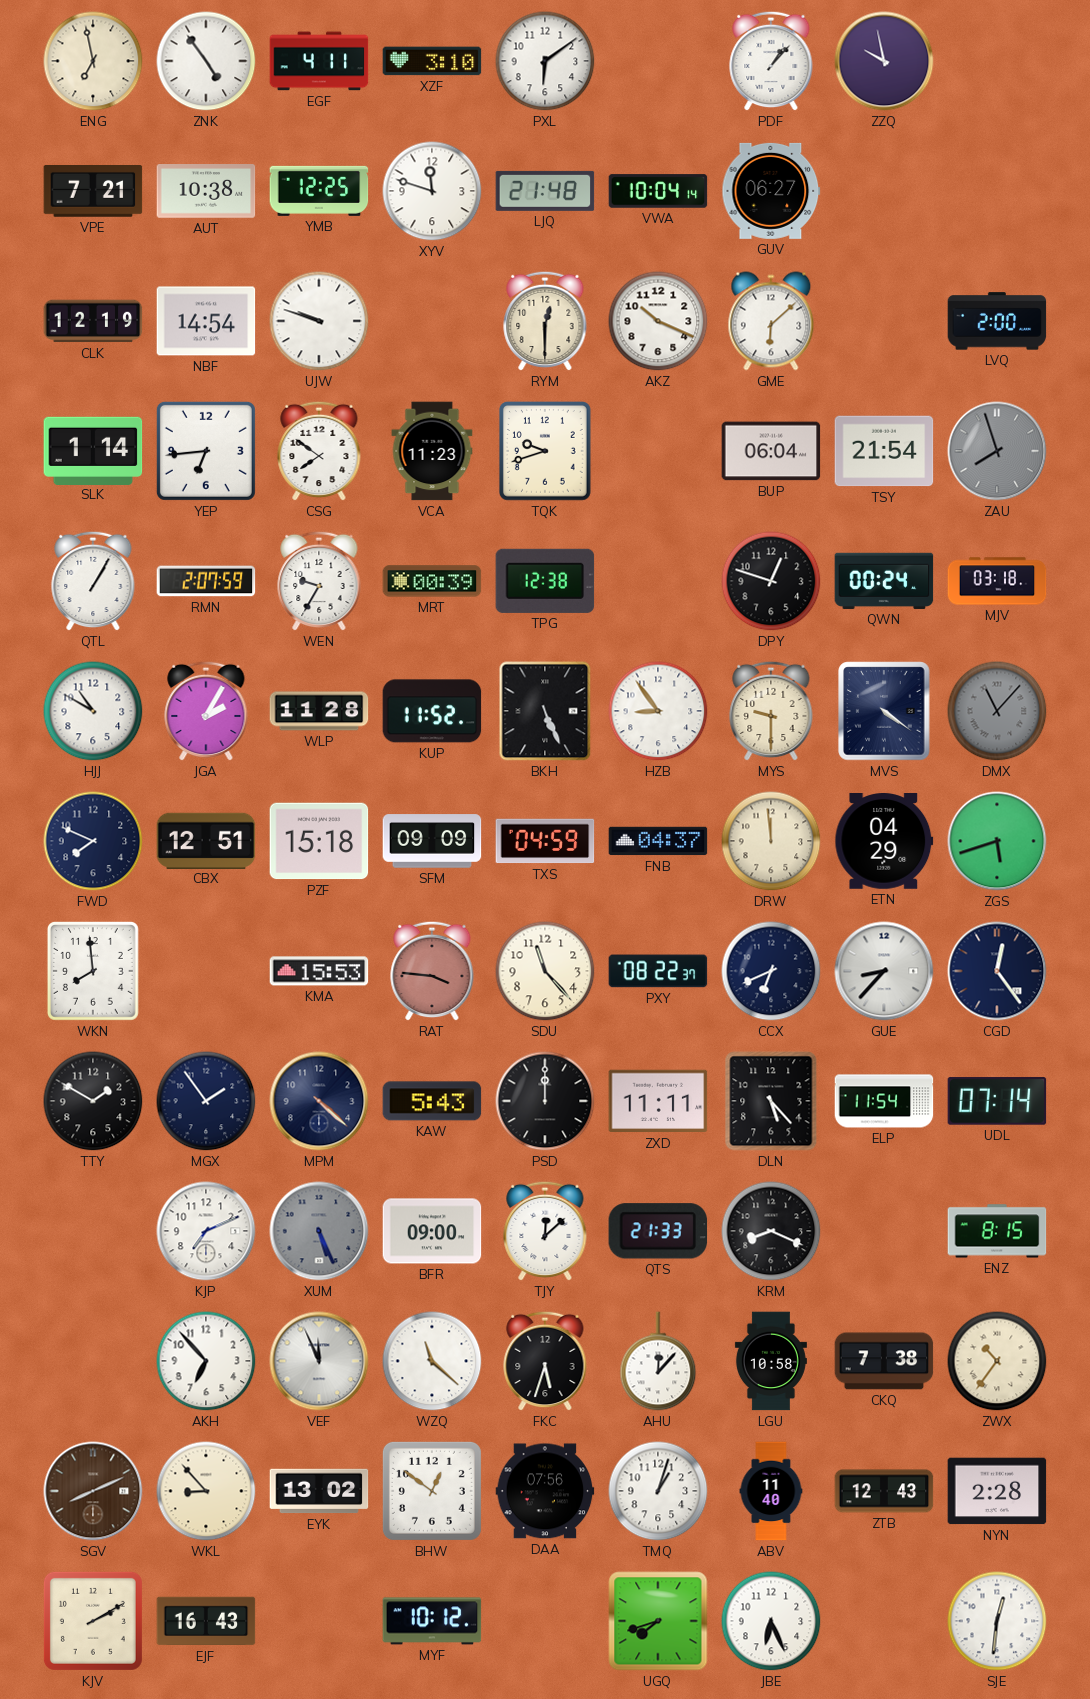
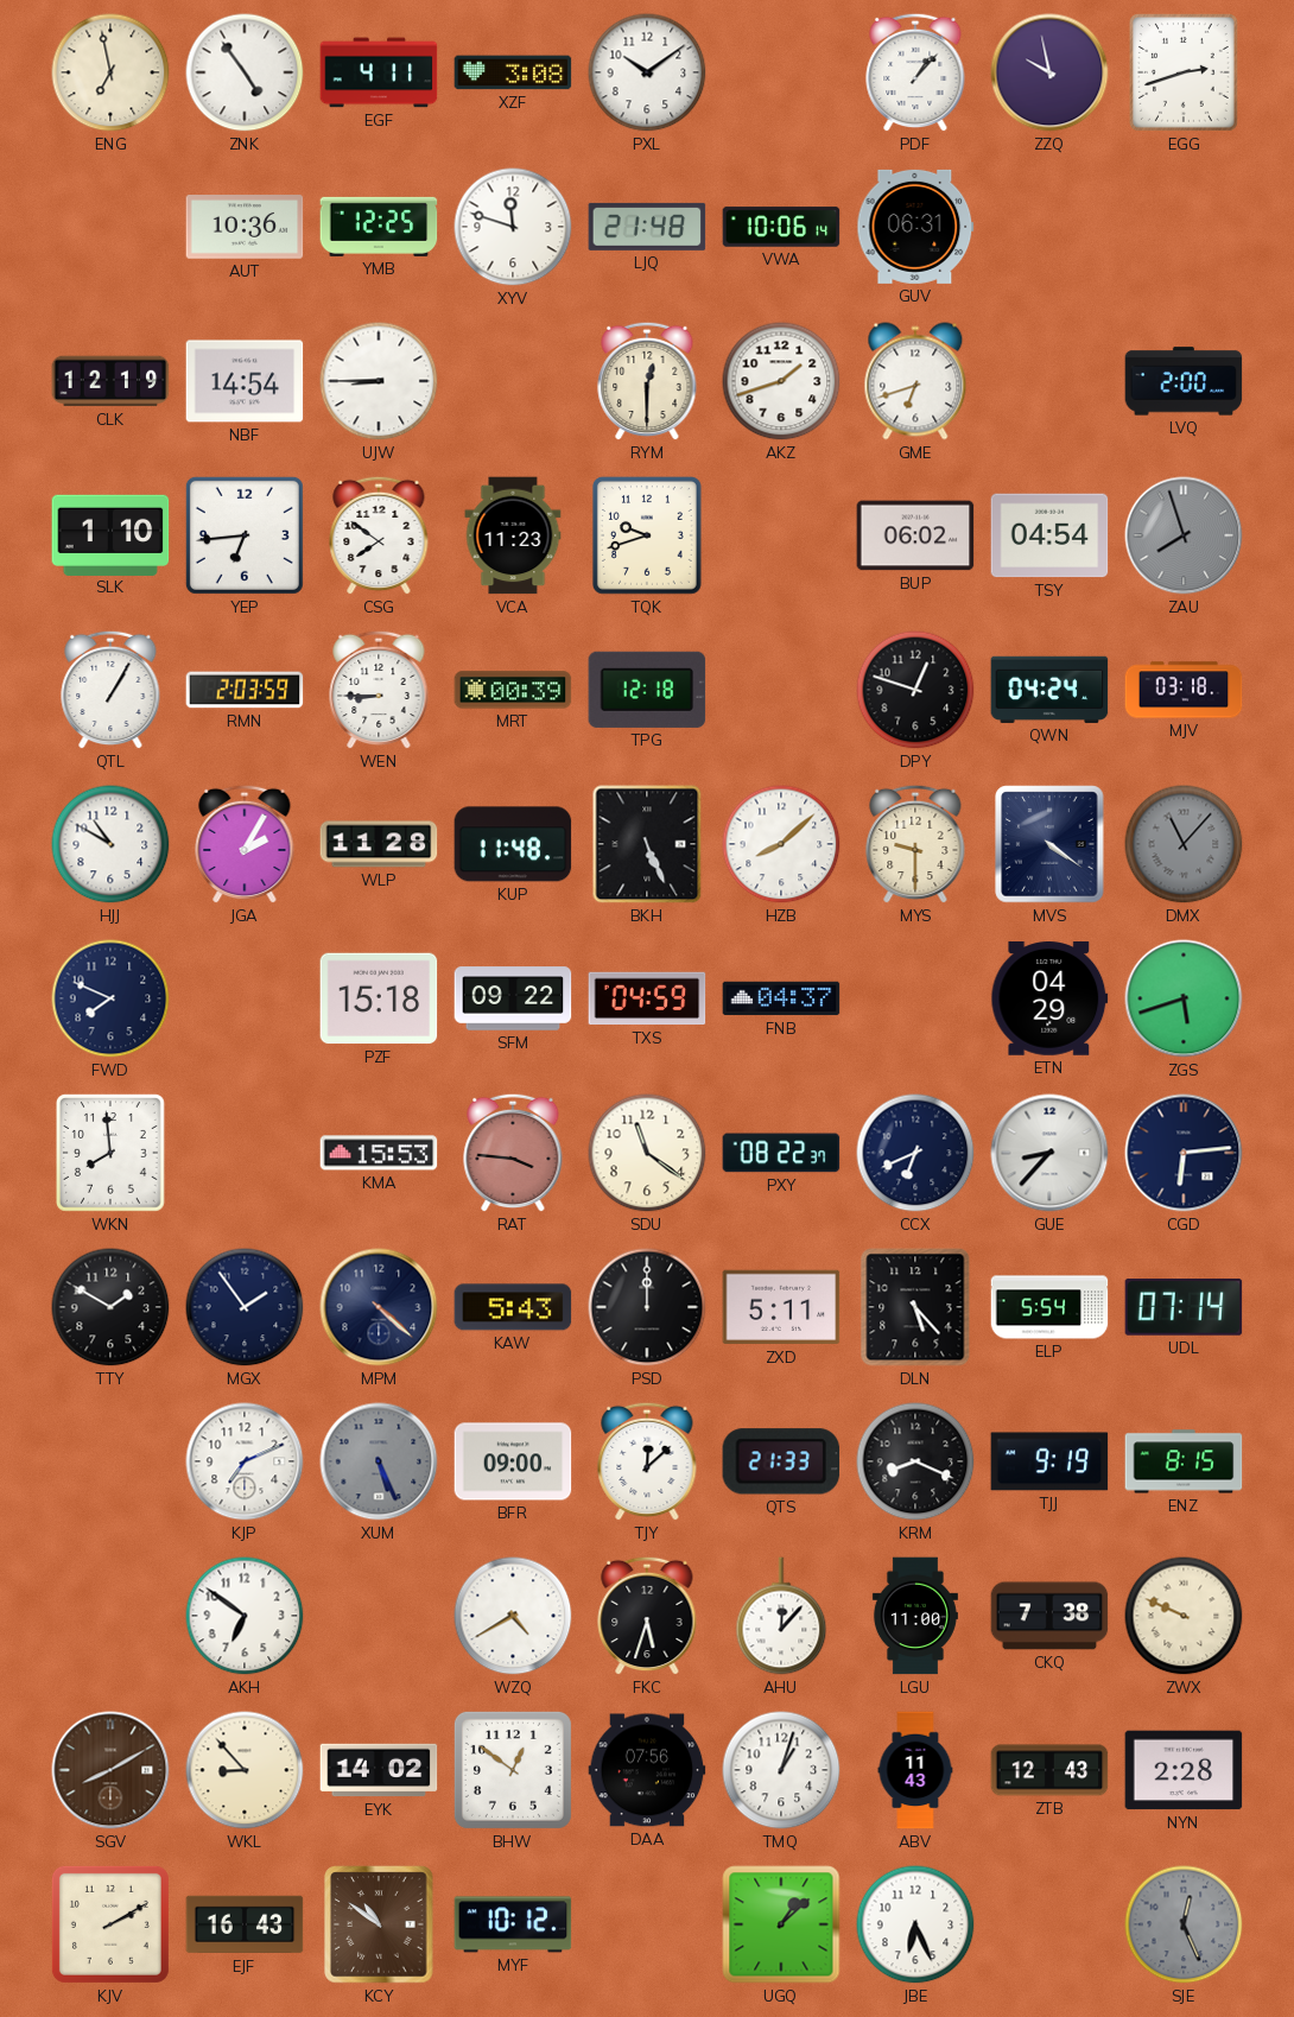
XZF: 3:10 -> 3:08 (513, 72)
PXL: 6:09 -> 10:09 (647, 72)
EGG: none -> 2:42 (1184, 74)
VPE: 7:21 -> none (93, 192)
AUT: 10:38 -> 10:36 (245, 228)
VWA: 10:04 -> 10:06 (781, 227)
GUV: 06:27 -> 06:31 (915, 227)
UJW: 9:48 -> 8:45 (379, 381)
AKZ: 10:19 -> 1:42 (781, 381)
GME: 6:08 -> 6:42 (915, 381)
SLK: 1:14 -> 1:10 (110, 534)
BUP: 06:04 -> 06:02 (915, 535)
TSY: 21:54 -> 04:54 (1049, 535)
RMN: 2:07 -> 2:03 (245, 690)
WEN: 9:35 -> 8:45 (379, 690)
TPG: 12:38 -> 12:18 (647, 690)
QWN: 00:24 -> 04:24 (1049, 690)
KUP: 11:52 -> 11:48 (513, 844)
HZB: 8:54 -> 8:08 (781, 844)
CBX: 12:51 -> none (206, 840)
SFM: 09:09 -> 09:22 (513, 998)
DRW: 11:59 -> none (771, 841)
SDU: 11:23 -> 11:21 (647, 1153)
CGD: 12:24 -> 6:14 (1184, 1153)
ZXD: 11:11 -> 5:11 (781, 1307)
ELP: 11:54 -> 5:54 (1049, 1307)
TJJ: none -> 9:19 (1049, 1461)
AKH: 6:53 -> 6:51 (245, 1616)
VEF: 11:56 -> none (319, 1361)
WZQ: 11:22 -> 4:40 (513, 1616)
LGU: 10:58 -> 11:00 (915, 1616)
ZWX: 10:36 -> 9:49 (1184, 1616)
SGV: 8:11 -> 8:10 (110, 1770)
EYK: 13:02 -> 14:02 (379, 1770)
ABV: 11:40 -> 11:43 (915, 1770)
KCY: none -> 10:51 (379, 1924)
UGQ: 7:42 -> 1:08 (781, 1924)
SJE: 12:31 -> 12:26 (1184, 1924)
SJE dial: white -> grey (1184, 1924)
